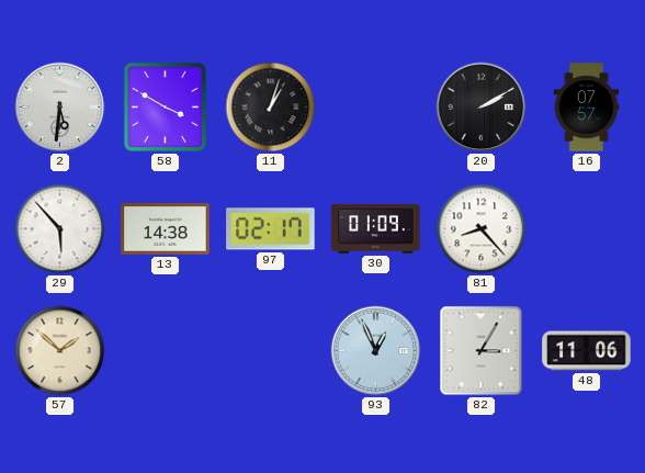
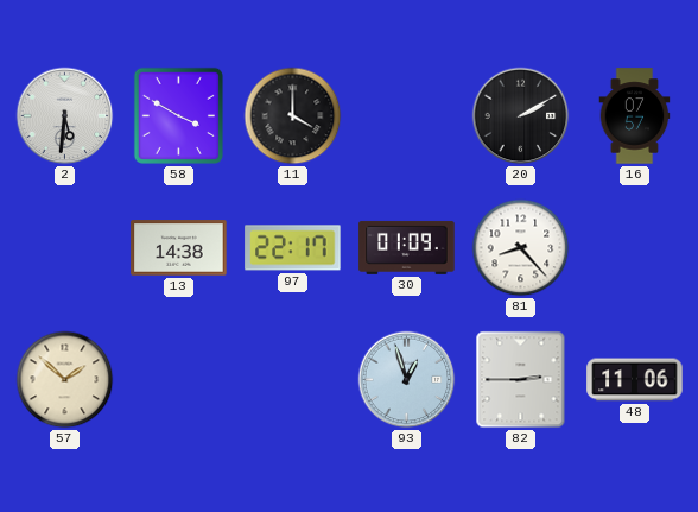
11: 1:03 -> 4:00 (293, 116)
29: 5:53 -> none (60, 229)
97: 02:17 -> 22:17 (293, 248)
93: 12:56 -> 12:57 (407, 380)
82: 3:05 -> 2:45 (521, 380)
